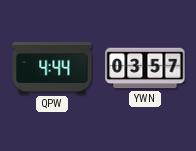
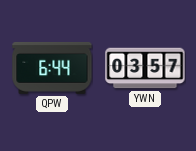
QPW: 4:44 -> 6:44 (52, 68)
